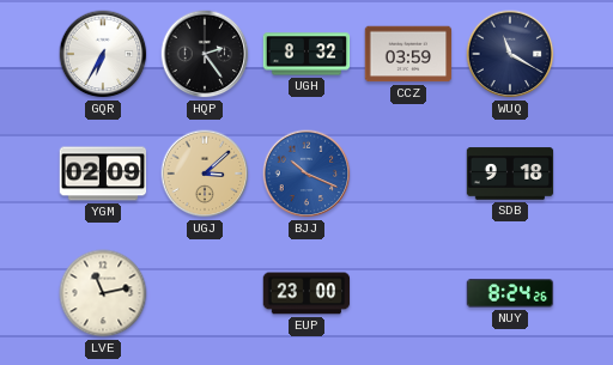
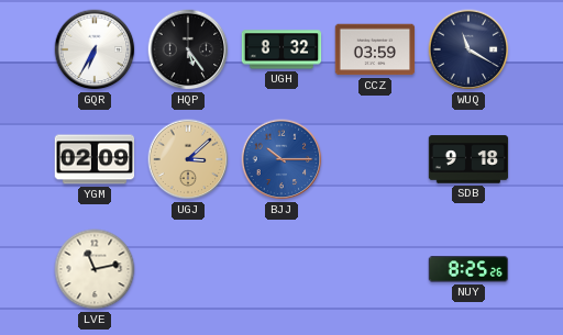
HQP: 2:24 -> 5:24 (188, 49)
BJJ: 10:19 -> 10:15 (281, 159)
EUP: 23:00 -> none (306, 293)
NUY: 8:24 -> 8:25 (468, 269)
